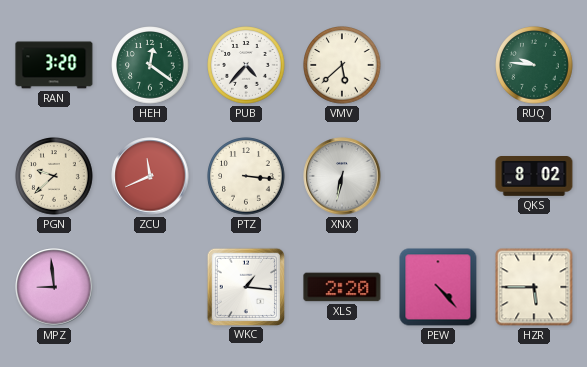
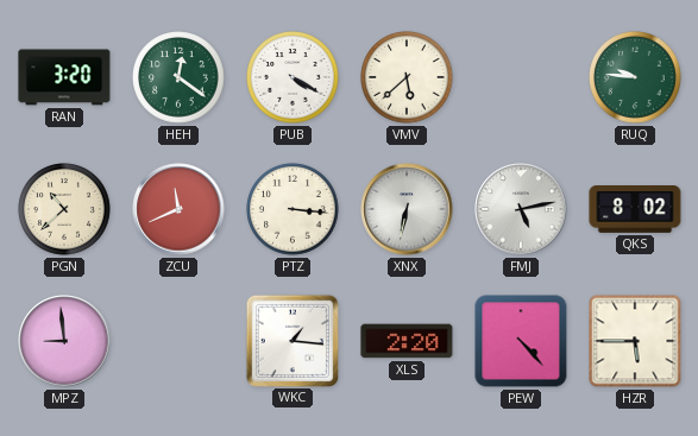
PUB: 4:37 -> 4:20 (293, 77)
PGN: 9:38 -> 10:38 (64, 209)
FMJ: none -> 5:13 (521, 209)
